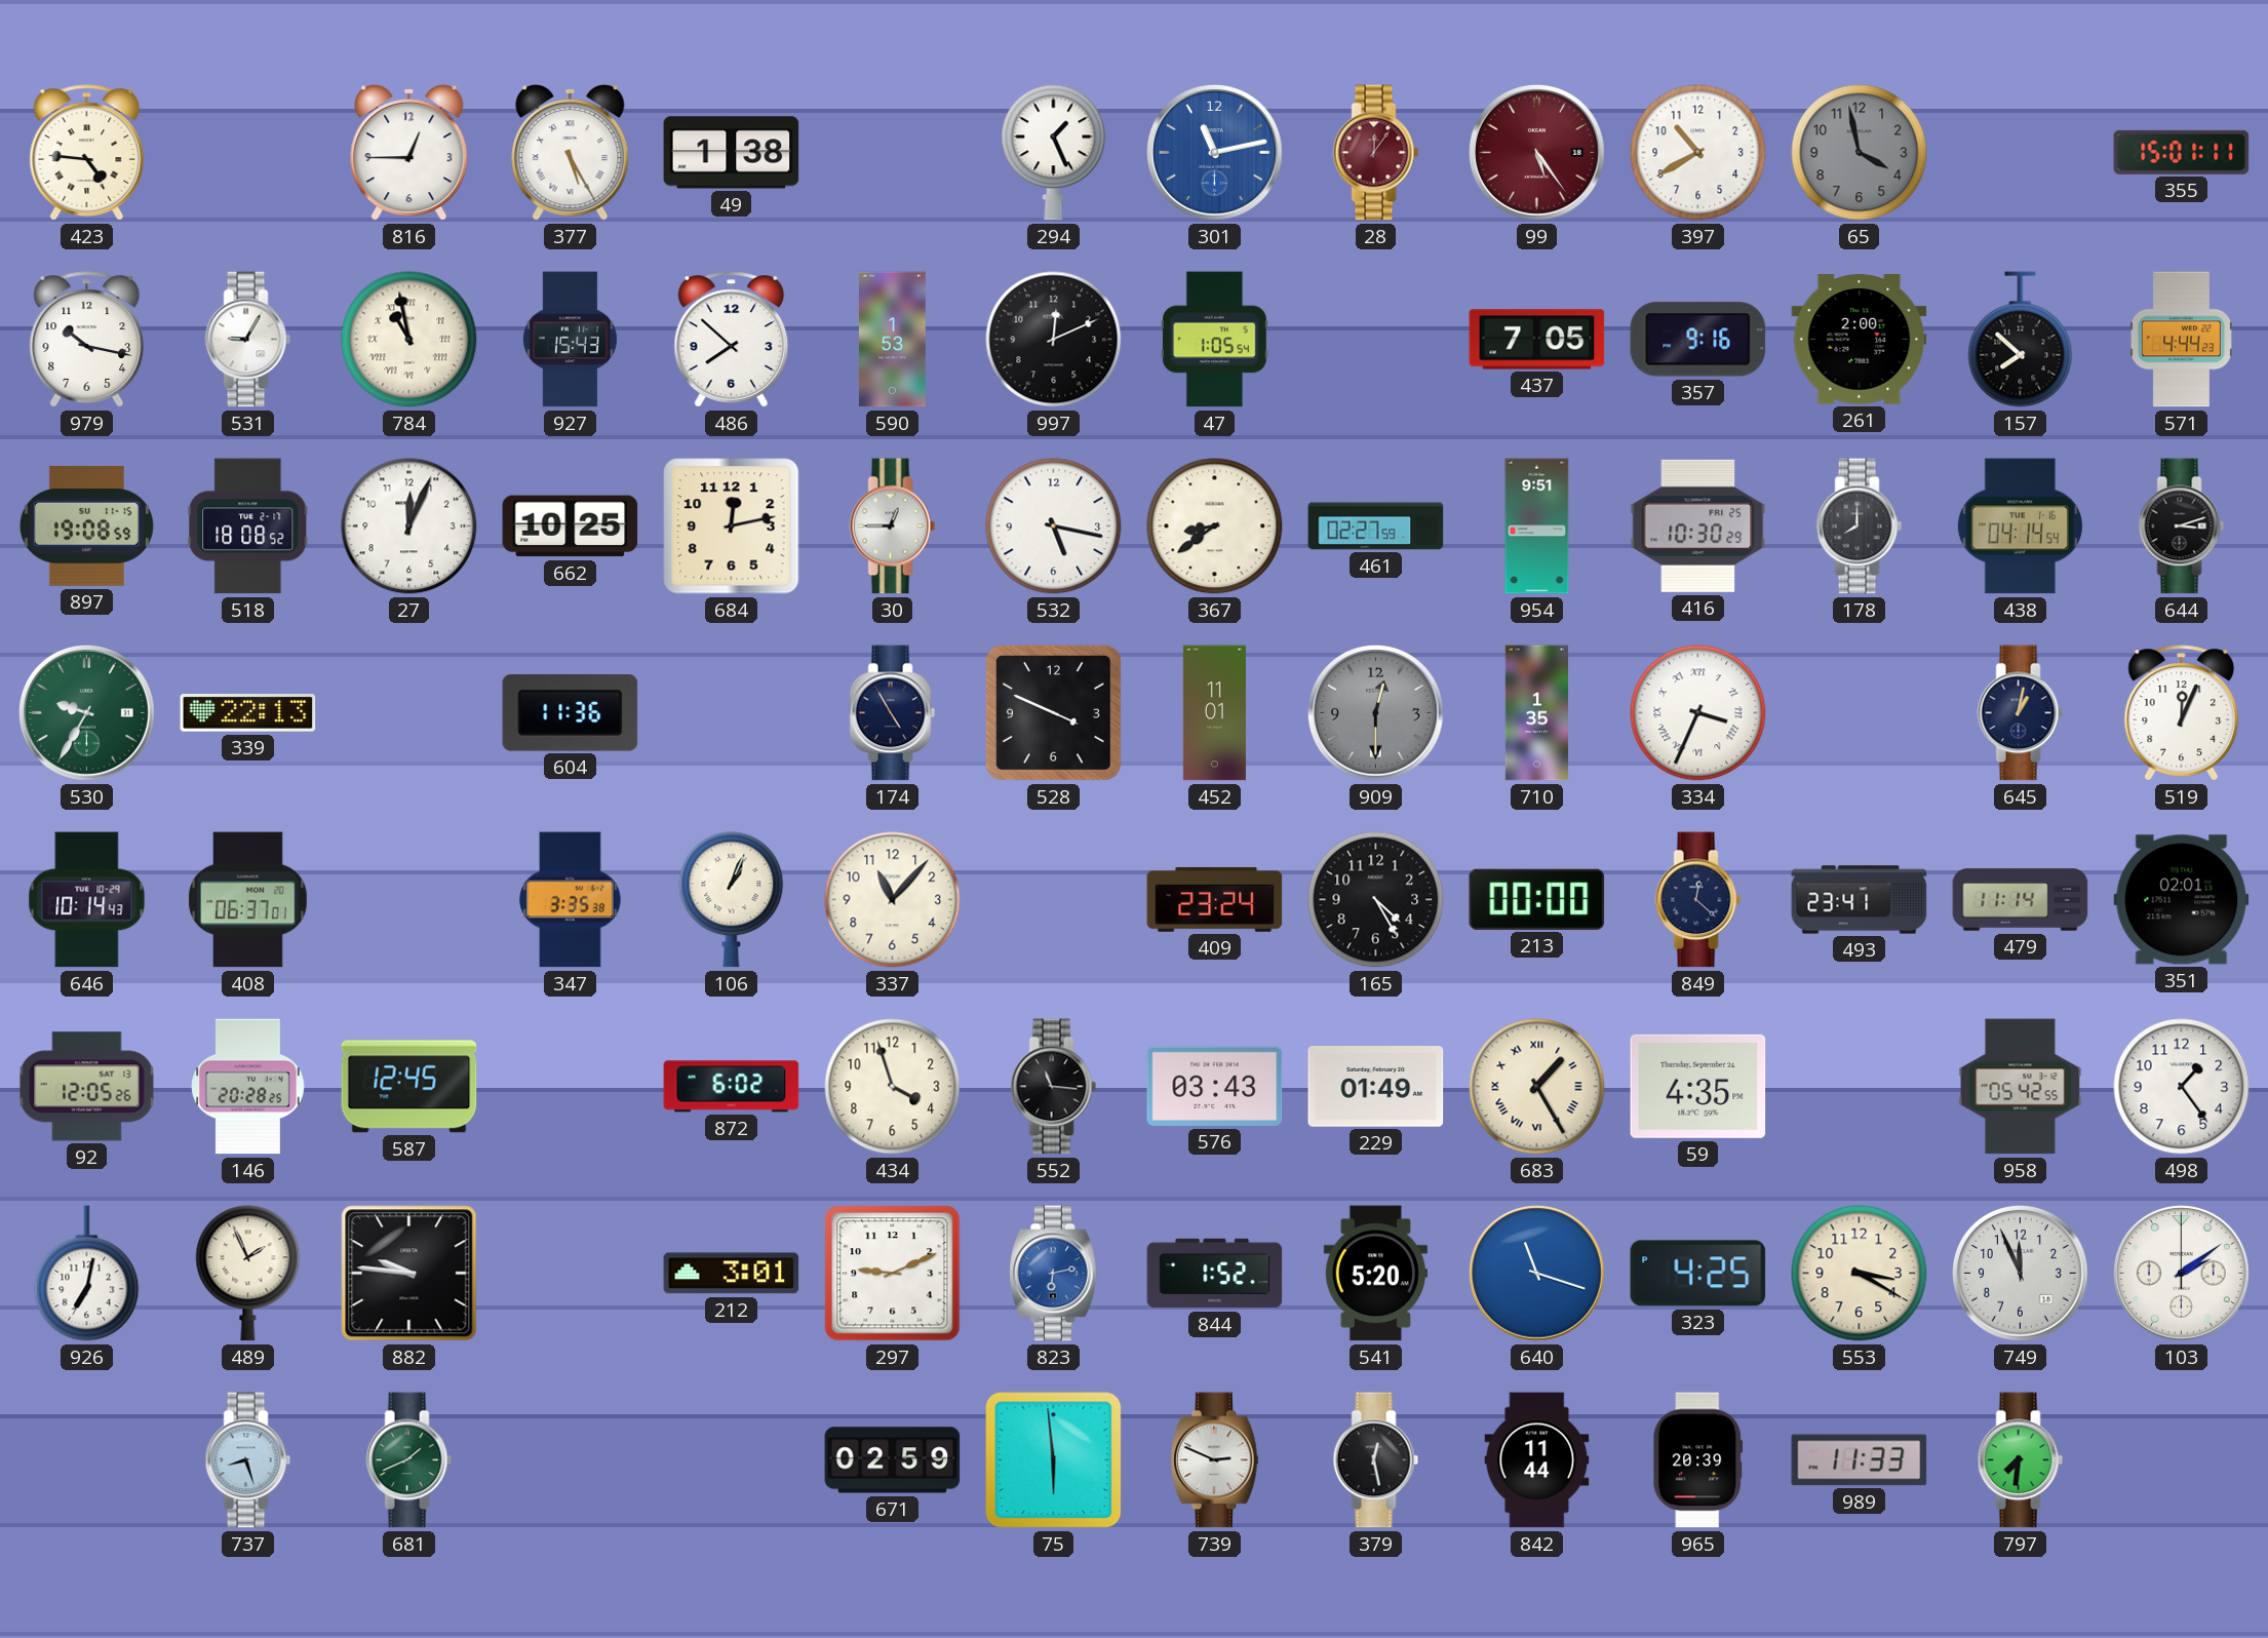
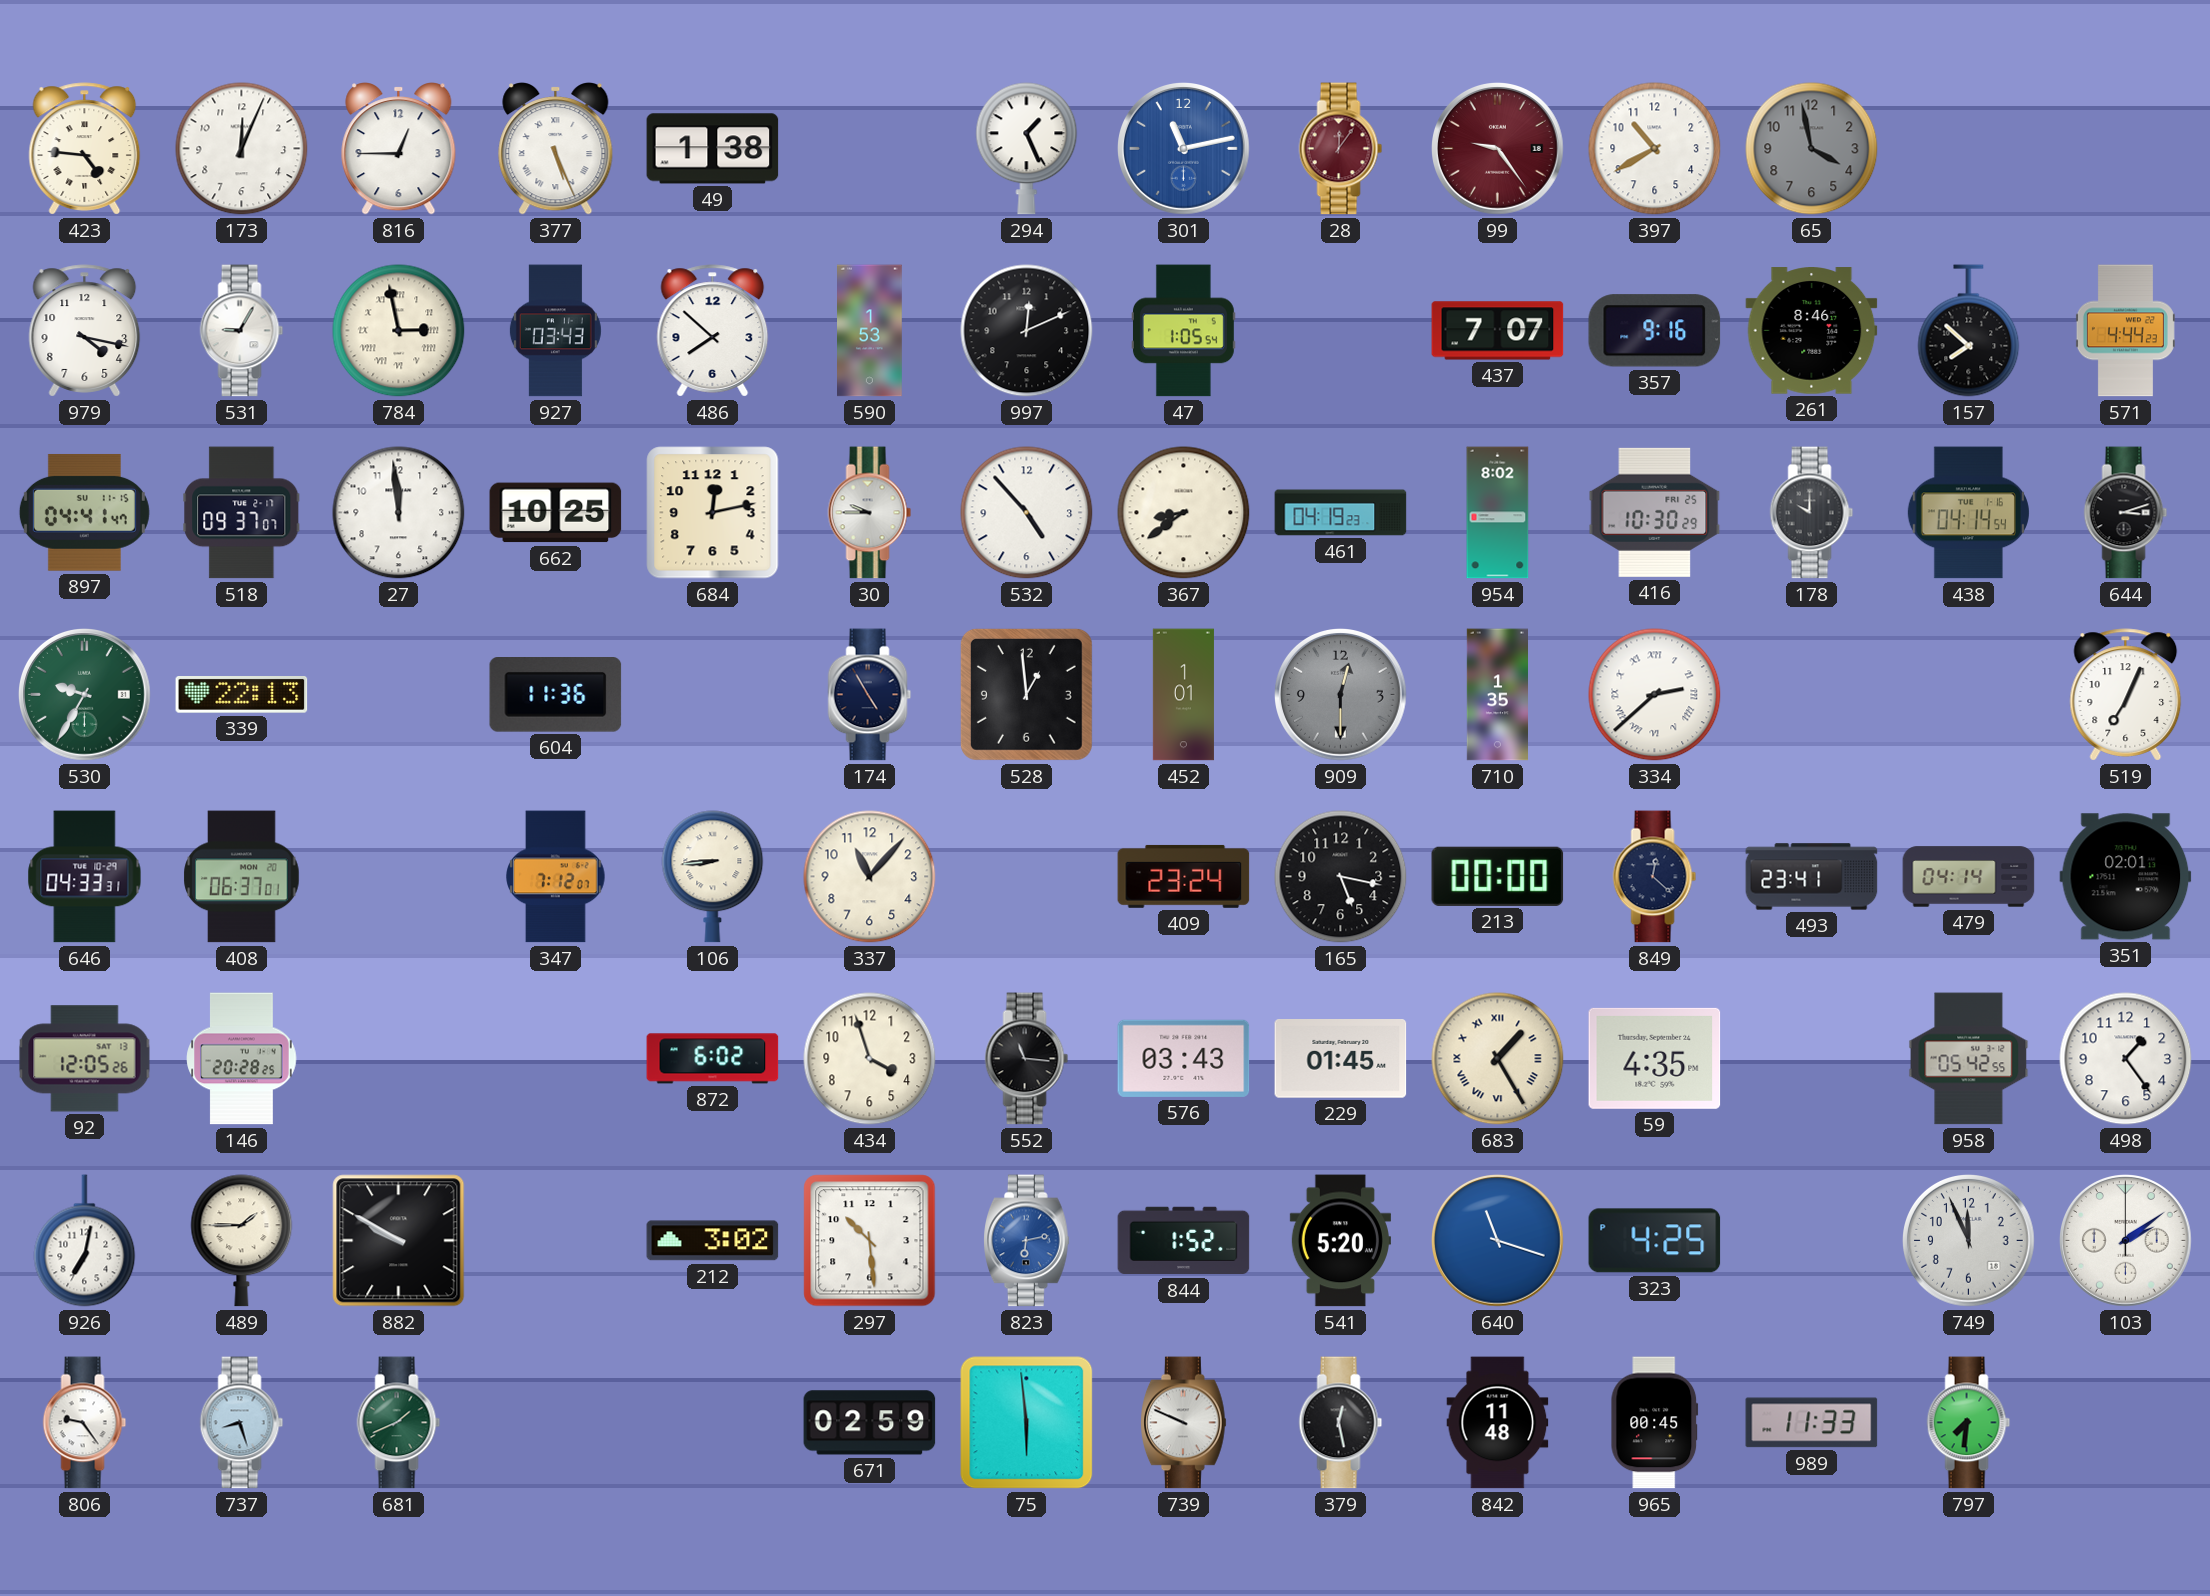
173: none -> 12:04 (242, 149)
377: 5:25 -> 5:26 (556, 149)
99: 5:24 -> 9:24 (1498, 149)
355: 15:01 -> none (2182, 152)
979: 10:17 -> 4:17 (85, 331)
784: 10:58 -> 2:58 (399, 331)
927: 15:43 -> 03:43 (555, 331)
437: 7:05 -> 7:07 (1498, 331)
261: 2:00 -> 8:46 (1812, 331)
897: 19:08 -> 04:41 (84, 512)
518: 18:08 -> 09:37 (242, 513)
27: 12:04 -> 11:59 (399, 513)
30: 12:45 -> 9:45 (870, 513)
532: 5:17 -> 4:53 (1027, 513)
461: 02:27 -> 04:19 (1341, 513)
954: 9:51 -> 8:02 (1498, 513)
178: 8:00 -> 10:00 (1812, 513)
528: 3:49 -> 12:59 (1026, 694)
452: 11:01 -> 1:01 (1183, 695)
334: 3:34 -> 2:38 (1655, 695)
645: 1:02 -> none (2021, 713)
519: 12:04 -> 7:04 (2126, 695)
646: 10:14 -> 04:33 (85, 877)
347: 3:35 -> 7:12 (556, 877)
106: 1:04 -> 8:44 (713, 877)
165: 4:25 -> 5:17 (1341, 877)
479: 11:14 -> 04:14 (1969, 877)
587: 12:45 -> none (409, 1087)
229: 01:49 -> 01:45 (1341, 1059)
489: 1:56 -> 1:45 (242, 1241)
882: 9:46 -> 9:50 (399, 1241)
212: 3:01 -> 3:02 (713, 1241)
297: 9:11 -> 10:29 (870, 1241)
553: 3:20 -> none (1860, 1274)
806: none -> 9:24 (85, 1423)
739: 2:49 -> 9:49 (1184, 1423)
842: 11:44 -> 11:48 (1498, 1423)
965: 20:39 -> 00:45 (1655, 1423)
